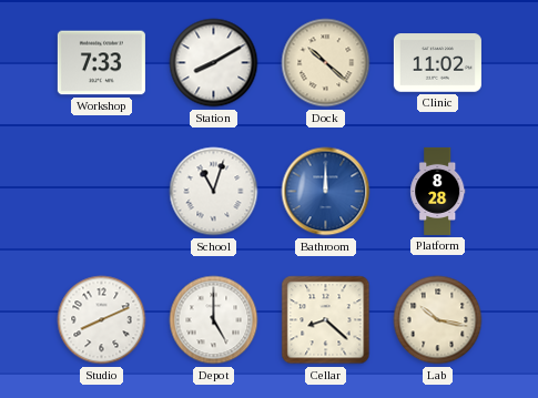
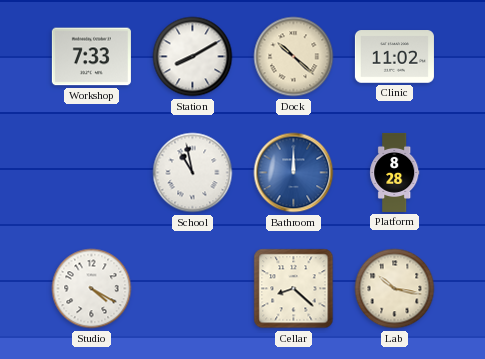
School: 11:03 -> 10:58 (193, 173)
Studio: 8:11 -> 4:20 (92, 289)
Depot: 5:00 -> none (214, 320)
